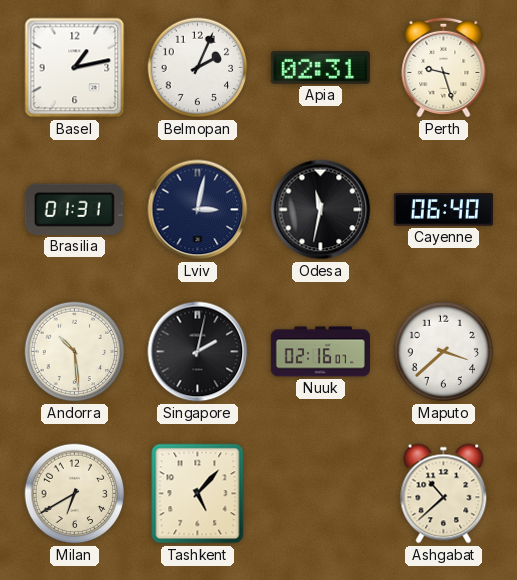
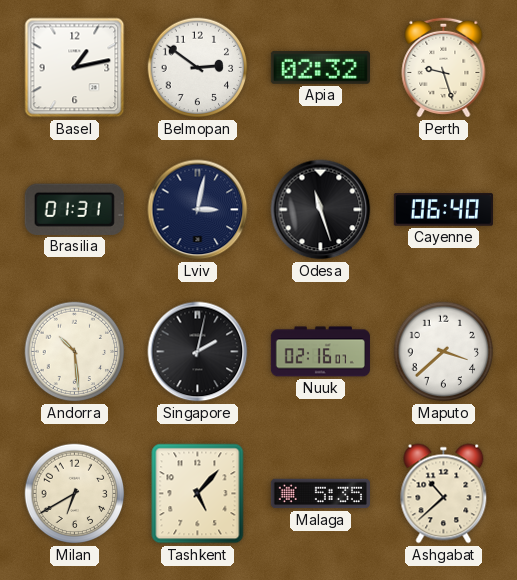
Belmopan: 2:04 -> 2:51 (198, 68)
Apia: 02:31 -> 02:32 (320, 67)
Odesa: 11:32 -> 11:27 (321, 210)
Malaga: none -> 5:35 (320, 494)
